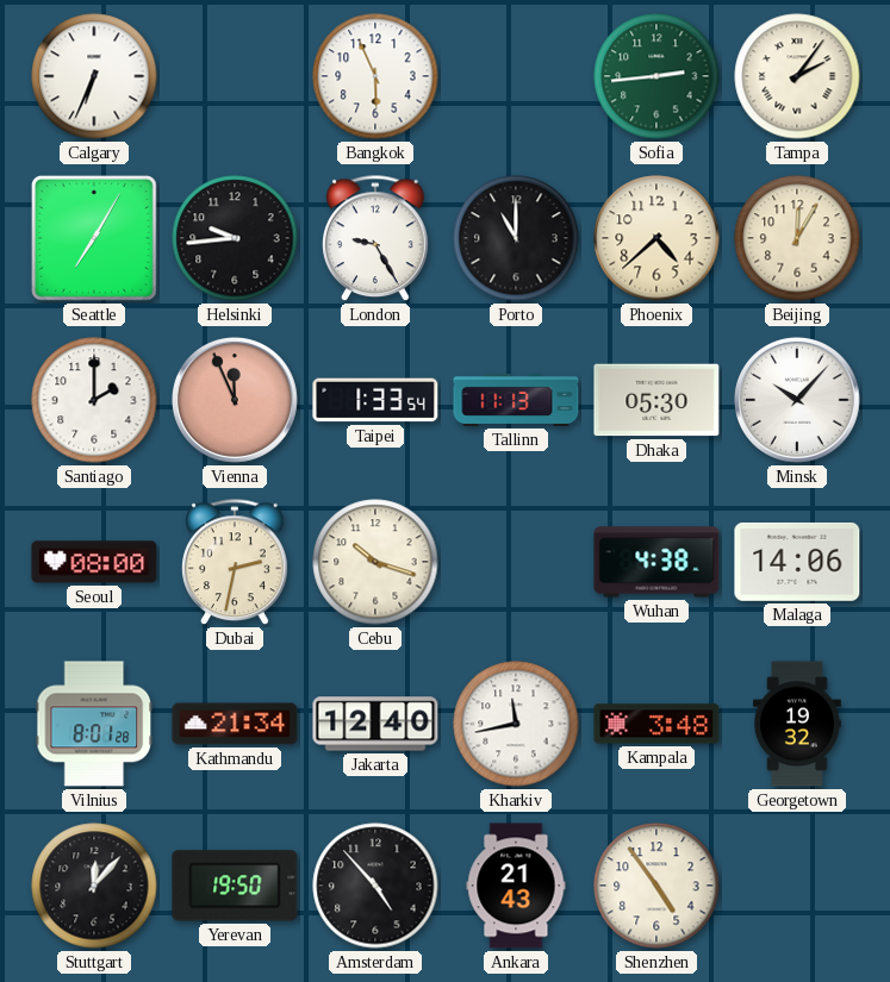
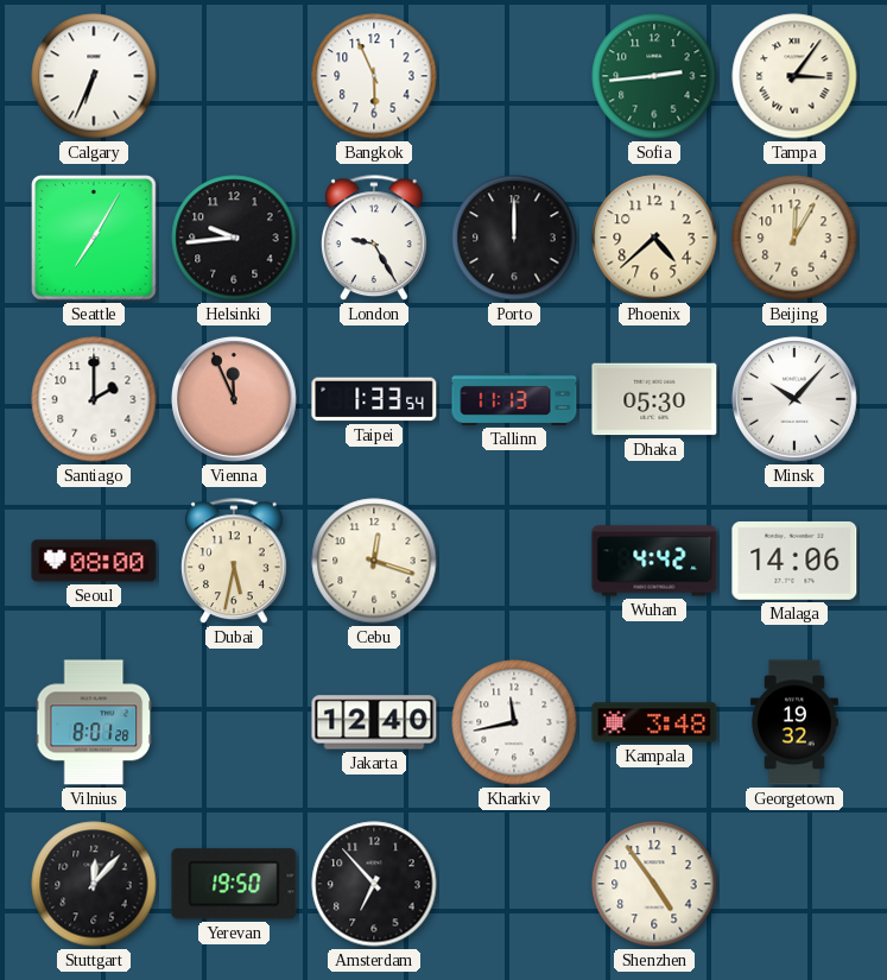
Tampa: 2:06 -> 3:06 (794, 76)
Porto: 11:00 -> 12:00 (514, 238)
Dubai: 2:32 -> 5:32 (235, 562)
Cebu: 10:18 -> 12:18 (374, 561)
Wuhan: 4:38 -> 4:42 (654, 561)
Kathmandu: 21:34 -> none (235, 724)
Amsterdam: 4:53 -> 6:53 (374, 884)
Ankara: 21:43 -> none (516, 886)
